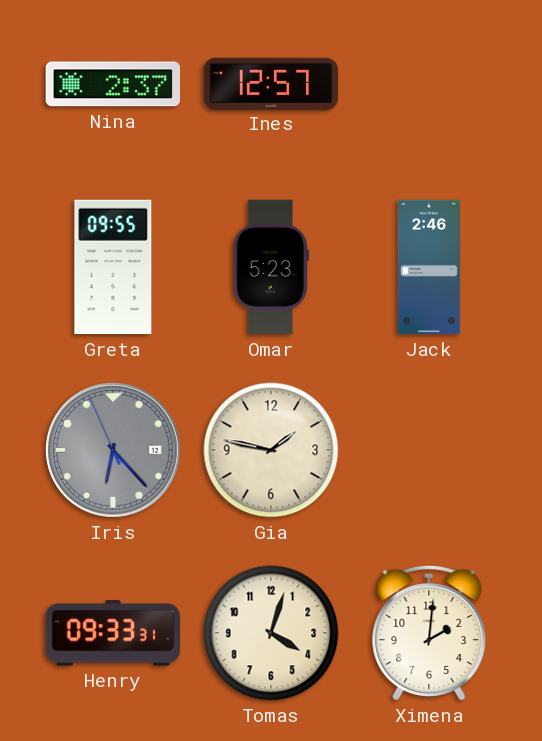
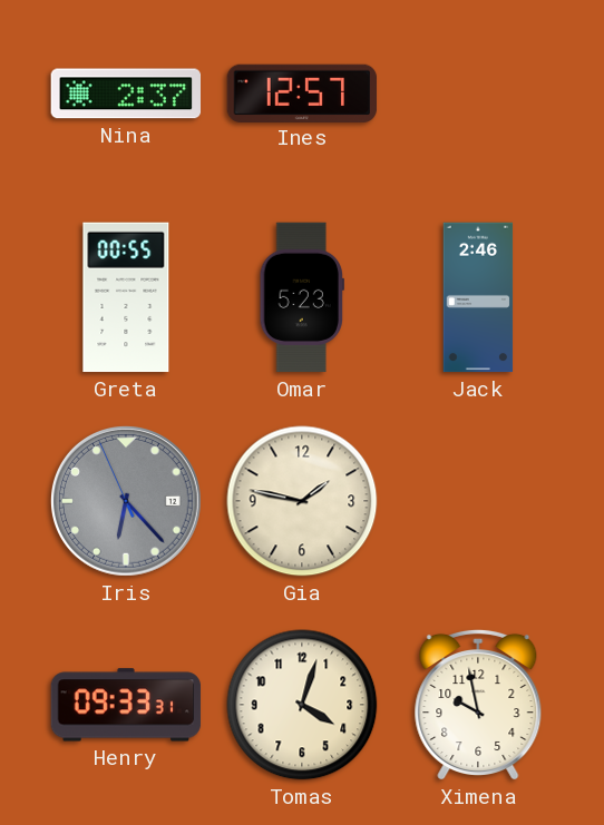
Greta: 09:55 -> 00:55 (126, 297)
Ximena: 2:01 -> 9:58 (478, 705)
